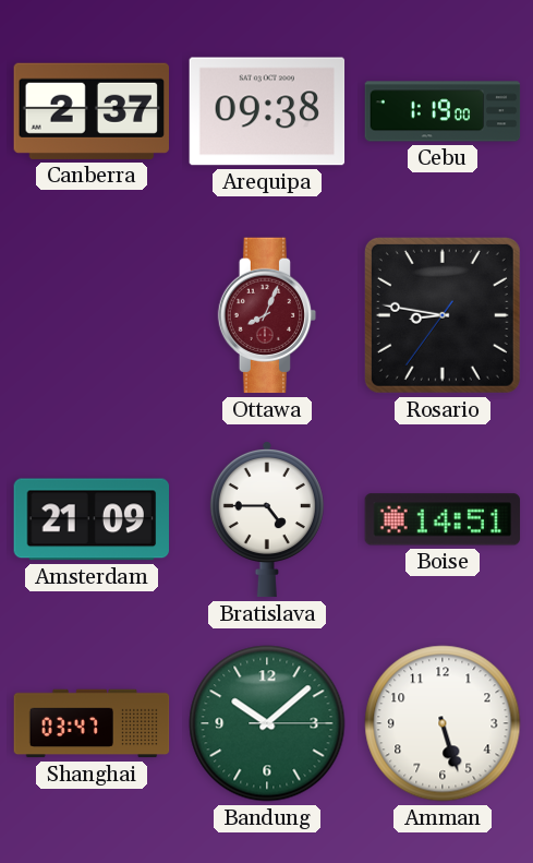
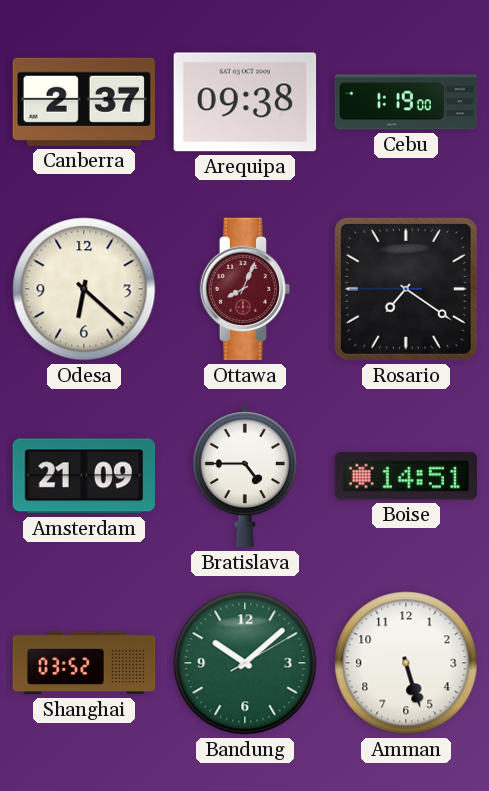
Odesa: none -> 6:22 (84, 289)
Rosario: 8:46 -> 7:20 (406, 289)
Shanghai: 03:47 -> 03:52 (84, 663)
Bandung: 10:08:15 -> 10:08:10 (245, 663)
